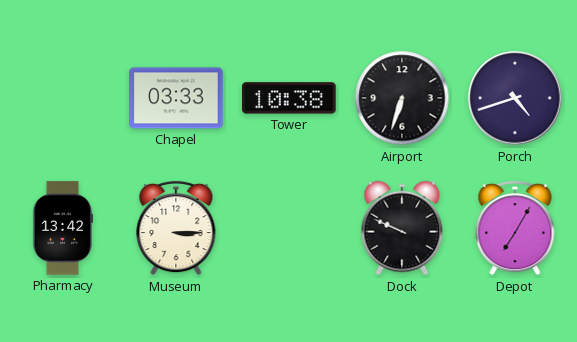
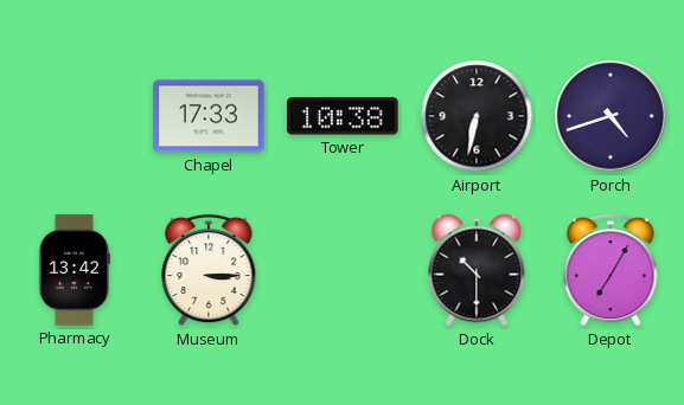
Chapel: 03:33 -> 17:33 (209, 116)
Airport: 6:33 -> 6:32 (477, 116)
Dock: 9:49 -> 10:30 (477, 270)
